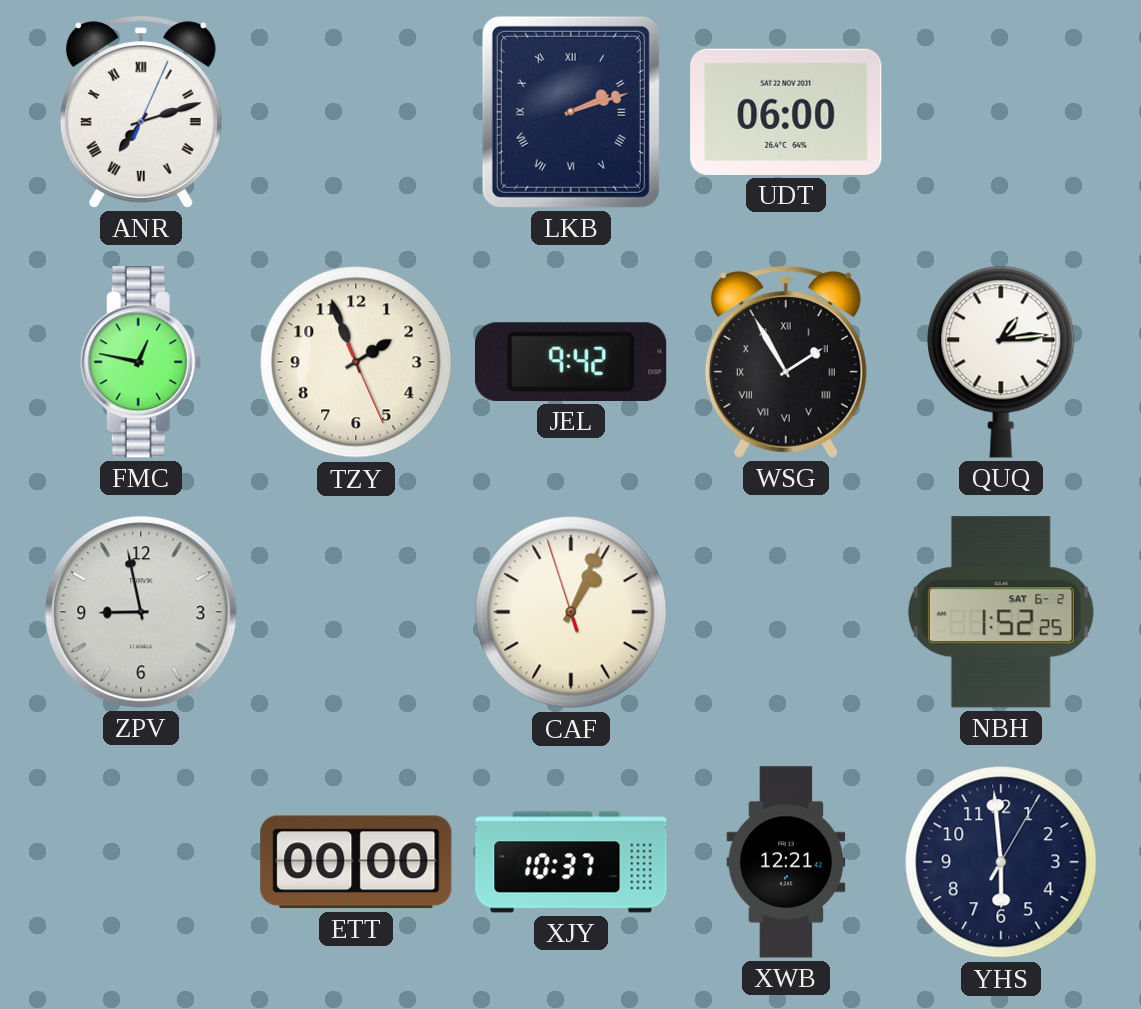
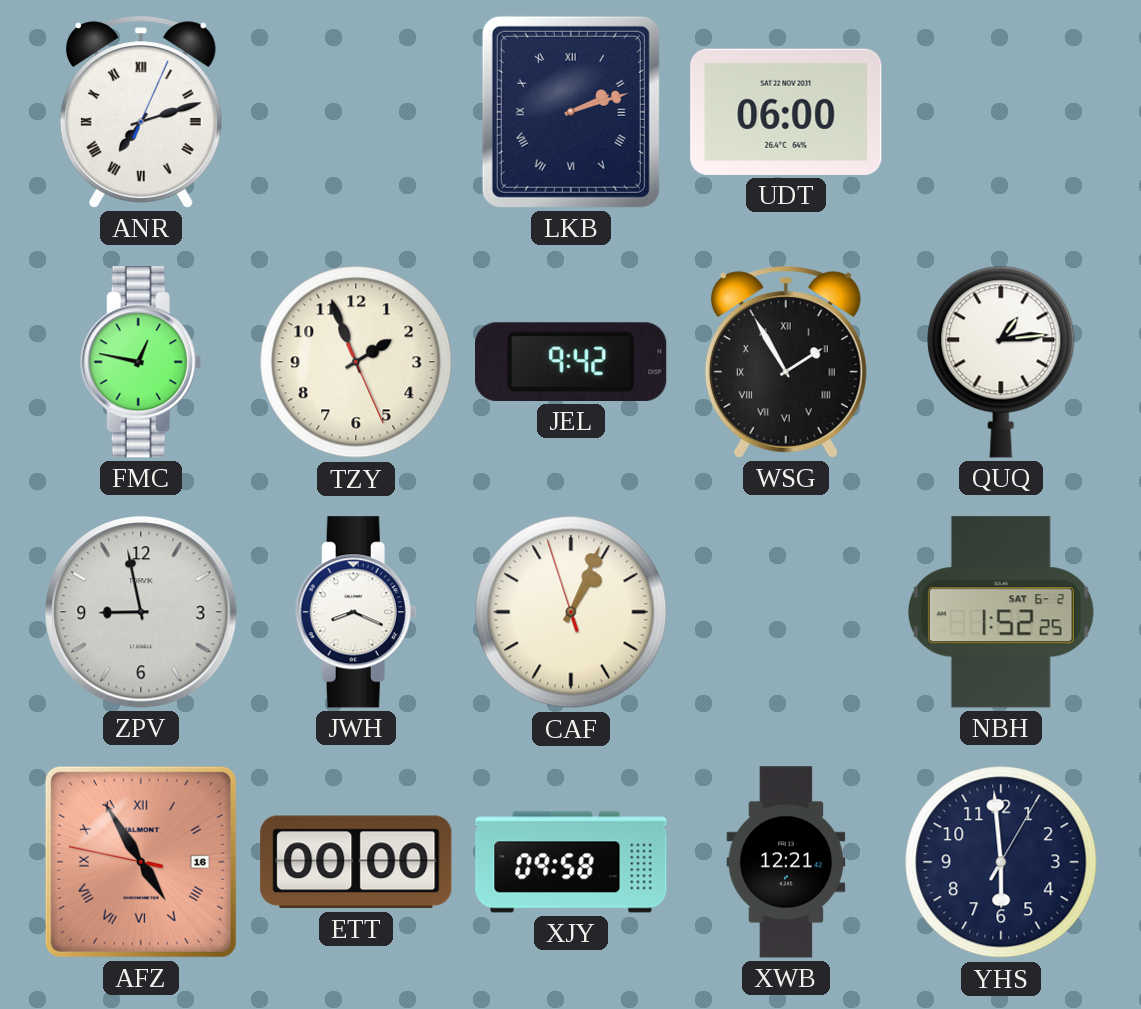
JWH: none -> 8:19 (356, 612)
AFZ: none -> 4:54 (141, 862)
XJY: 10:37 -> 09:58 (571, 862)
